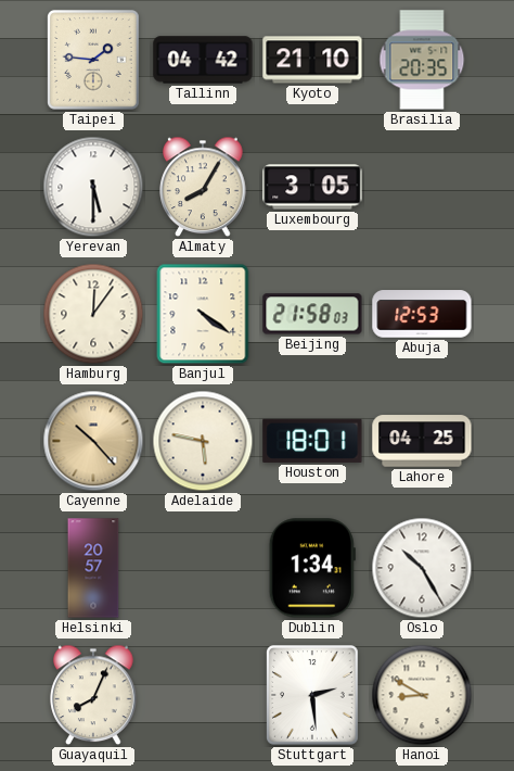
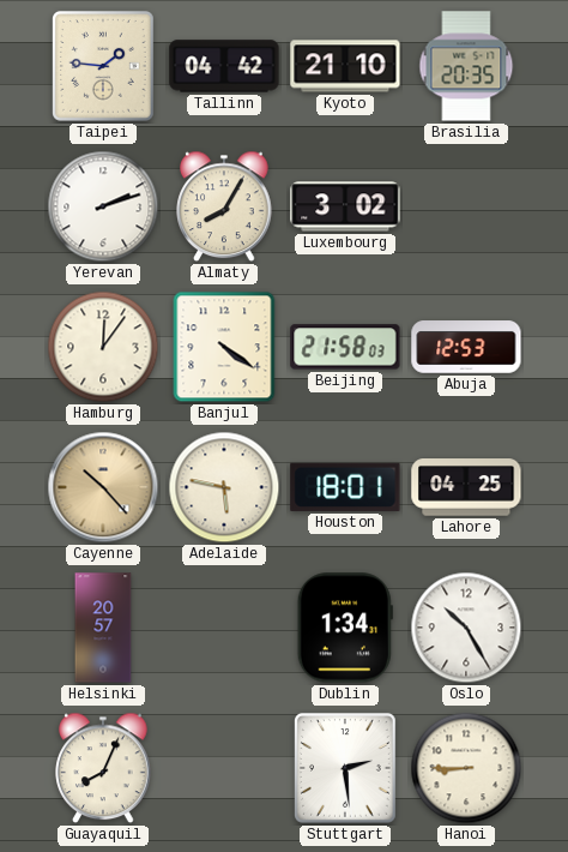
Yerevan: 5:30 -> 2:12 (103, 206)
Luxembourg: 3:05 -> 3:02 (345, 206)
Hanoi: 8:50 -> 8:45 (466, 768)
